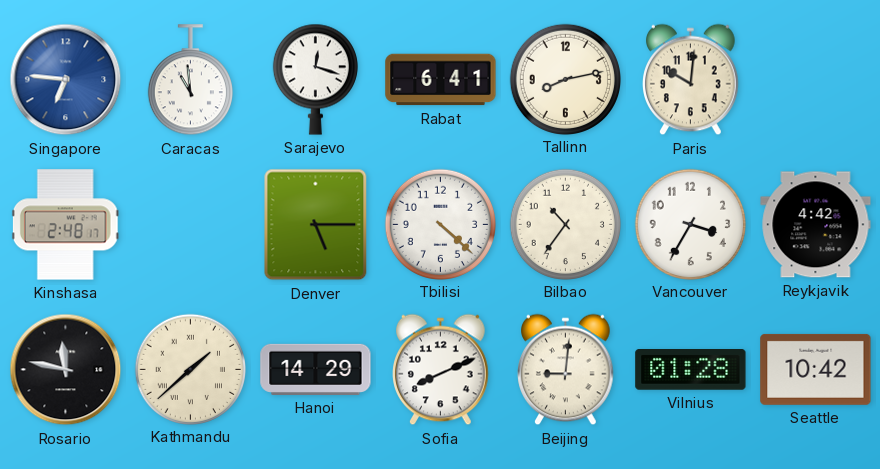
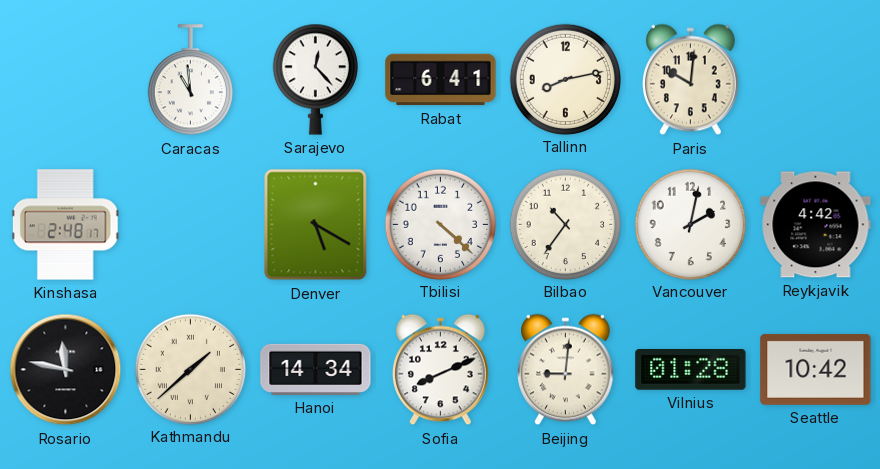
Singapore: 6:46 -> none (66, 80)
Sarajevo: 12:18 -> 12:23 (315, 79)
Denver: 5:15 -> 5:20 (316, 225)
Vancouver: 3:35 -> 2:02 (690, 224)
Hanoi: 14:29 -> 14:34 (316, 369)
